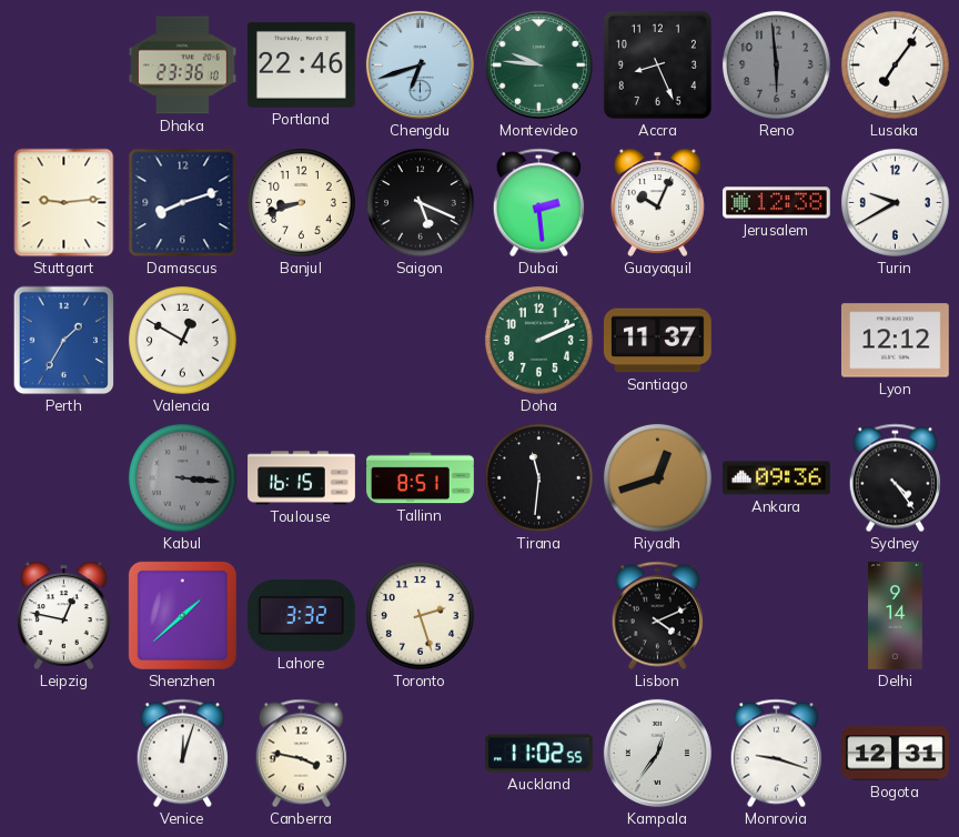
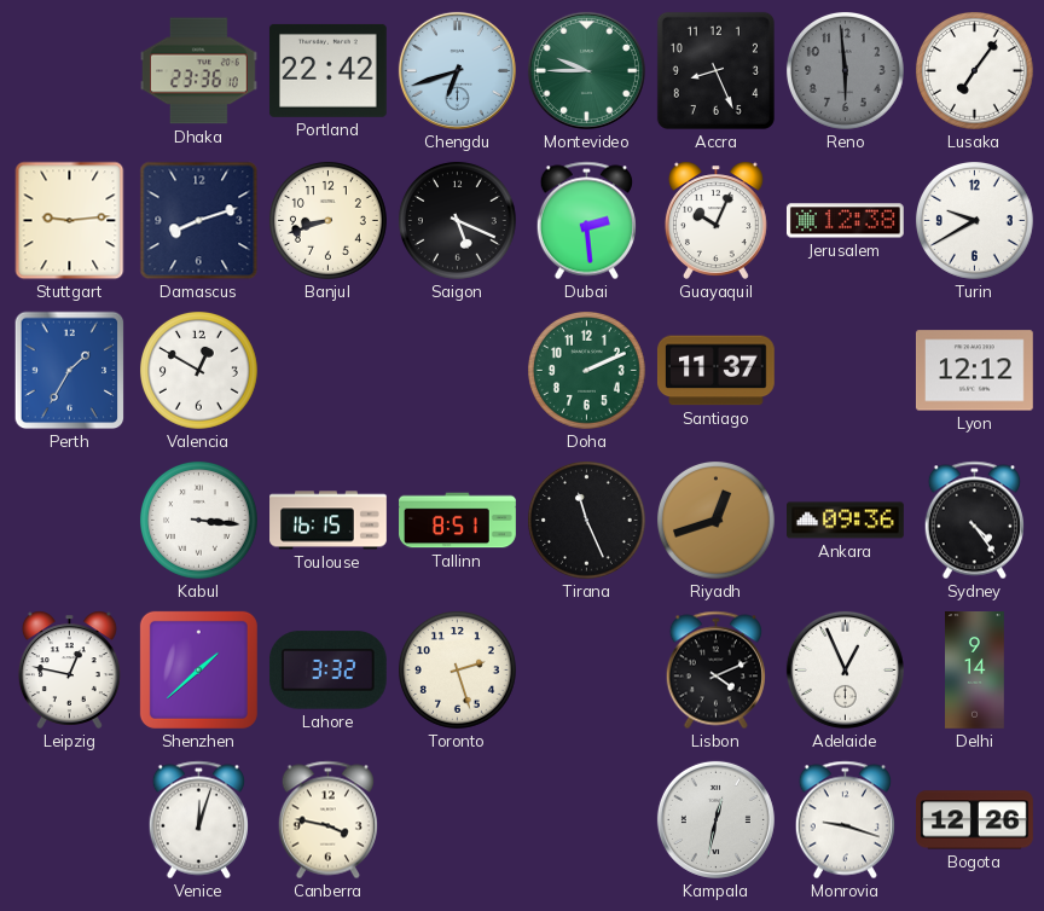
Portland: 22:46 -> 22:42 (327, 70)
Montevideo: 9:46 -> 9:45 (586, 70)
Kabul dial: grey -> white (198, 520)
Tirana: 11:31 -> 11:26 (586, 520)
Adelaide: none -> 12:56 (845, 669)
Auckland: 11:02 -> none (538, 754)
Kampala: 12:36 -> 12:32 (715, 819)
Bogota: 12:31 -> 12:26 (975, 820)
